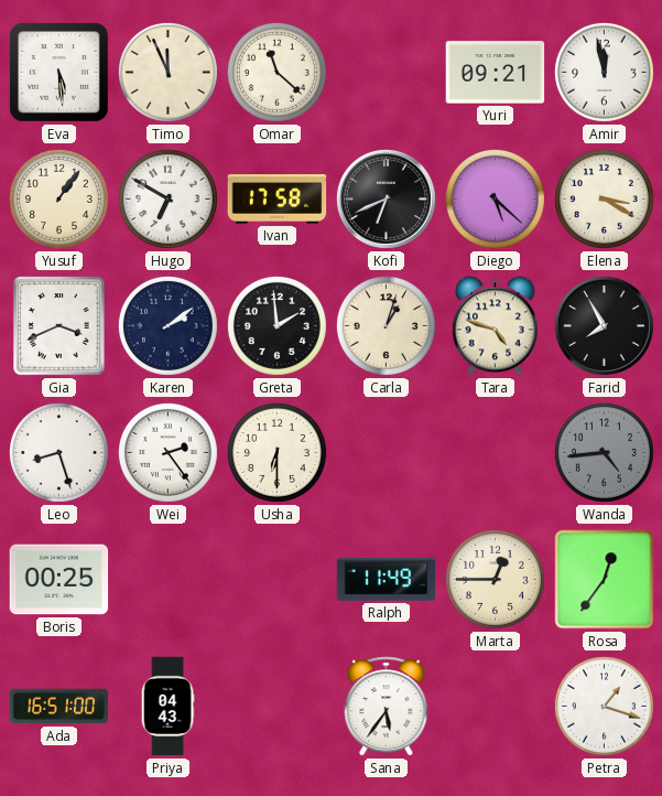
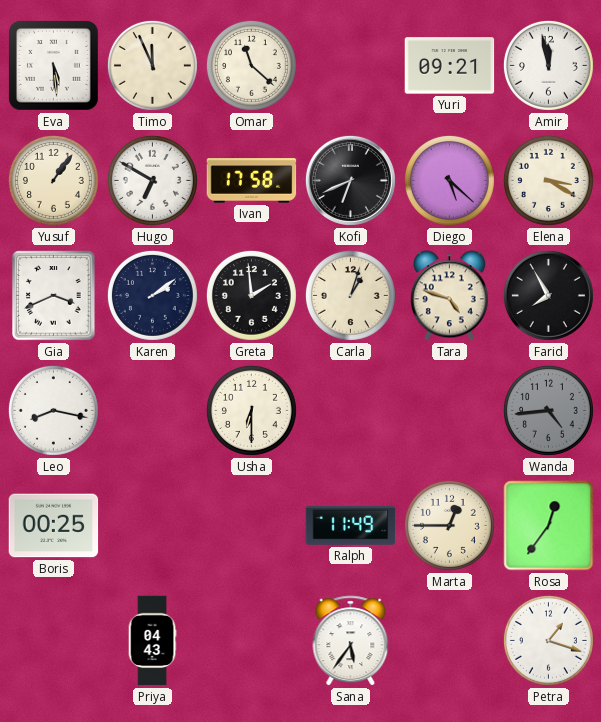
Leo: 8:27 -> 8:17 (53, 410)
Wei: 2:24 -> none (167, 452)
Ada: 16:51 -> none (59, 707)
